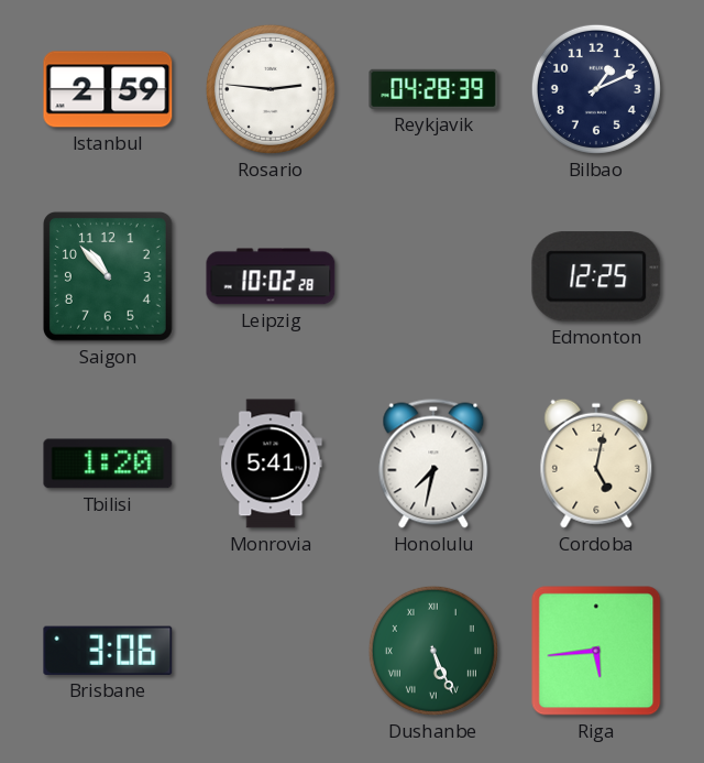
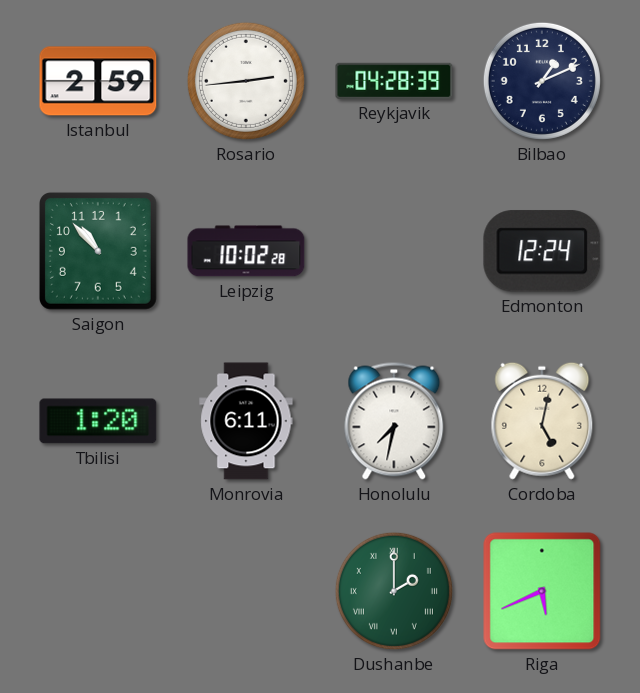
Rosario: 2:46 -> 2:44 (246, 81)
Edmonton: 12:25 -> 12:24 (542, 251)
Monrovia: 5:41 -> 6:11 (246, 421)
Brisbane: 3:06 -> none (108, 651)
Dushanbe: 5:26 -> 2:00 (394, 591)
Riga: 5:44 -> 5:41 (542, 591)
